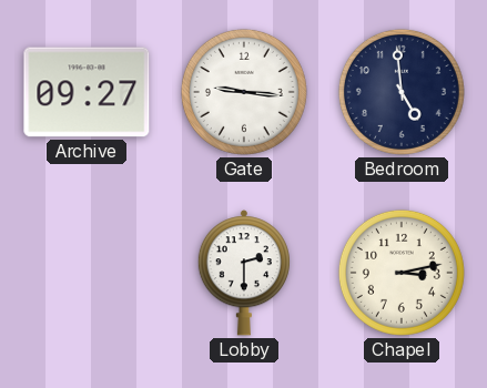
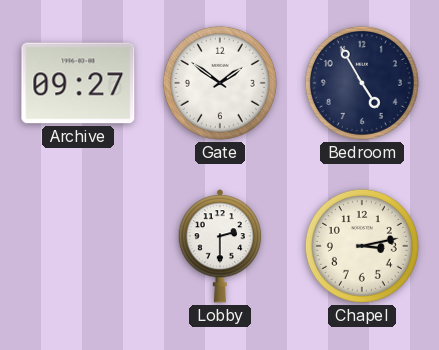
Gate: 9:16 -> 1:51 (220, 83)
Bedroom: 4:59 -> 4:55 (362, 83)
